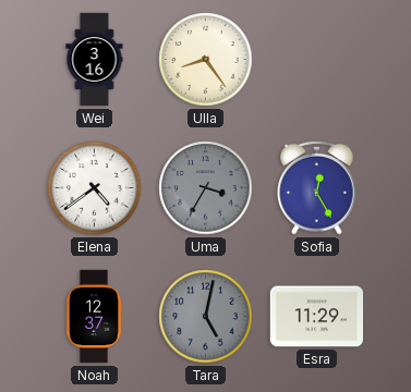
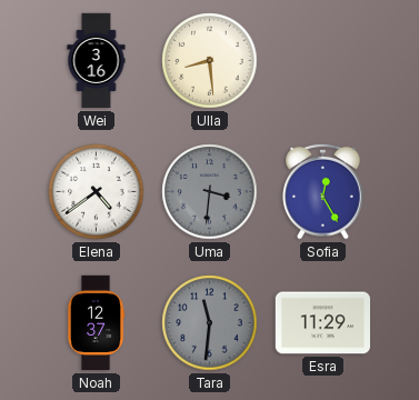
Ulla: 8:24 -> 8:29 (210, 61)
Uma: 3:35 -> 3:31 (210, 192)
Tara: 5:02 -> 11:31 (210, 323)
